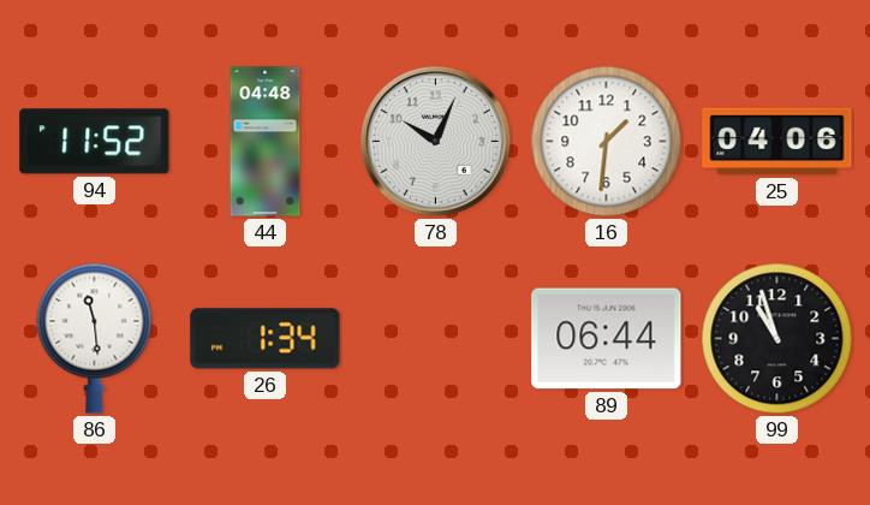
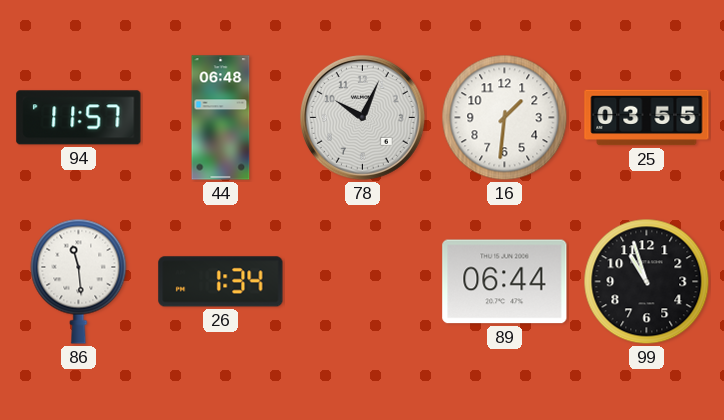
94: 11:52 -> 11:57 (79, 118)
44: 04:48 -> 06:48 (221, 118)
25: 04:06 -> 03:55 (647, 118)
